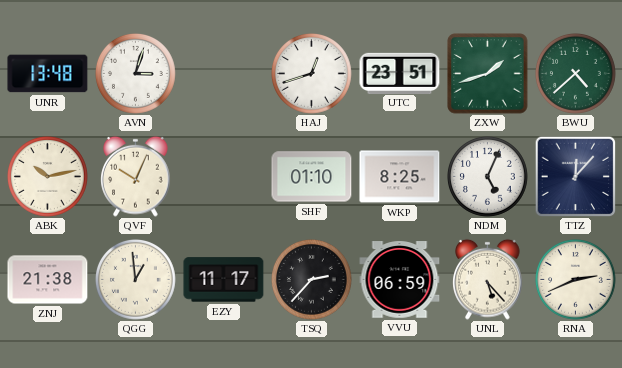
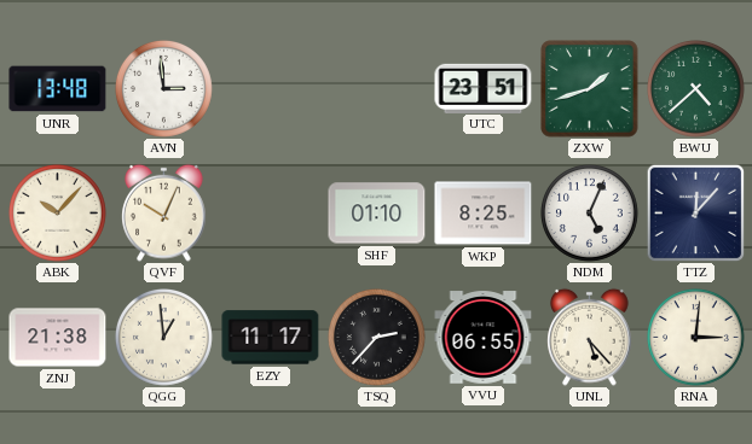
AVN: 3:03 -> 2:59 (164, 89)
HAJ: 12:42 -> none (312, 74)
ABK: 10:13 -> 10:07 (58, 214)
VVU: 06:59 -> 06:55 (484, 338)
RNA: 2:41 -> 3:01 (696, 338)
